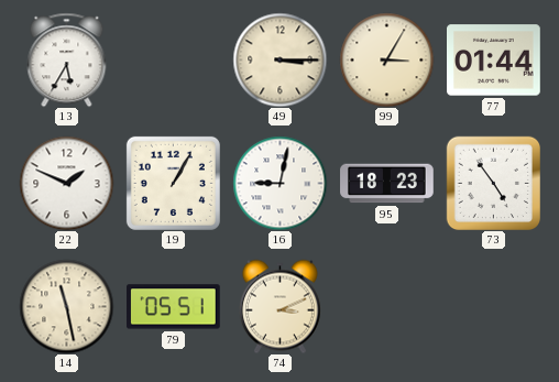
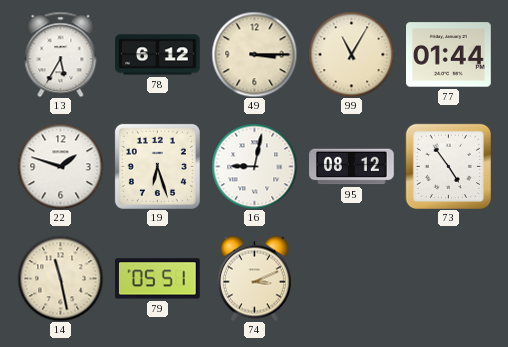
78: none -> 6:12 (158, 55)
99: 3:05 -> 11:05 (351, 54)
22: 1:49 -> 1:48 (60, 166)
19: 1:05 -> 6:27 (157, 166)
95: 18:23 -> 08:12 (352, 167)
